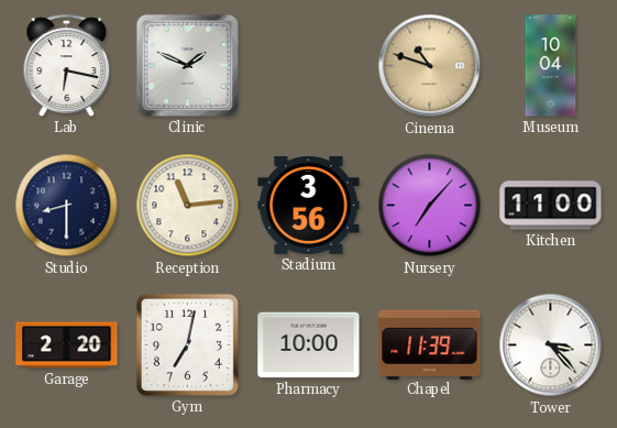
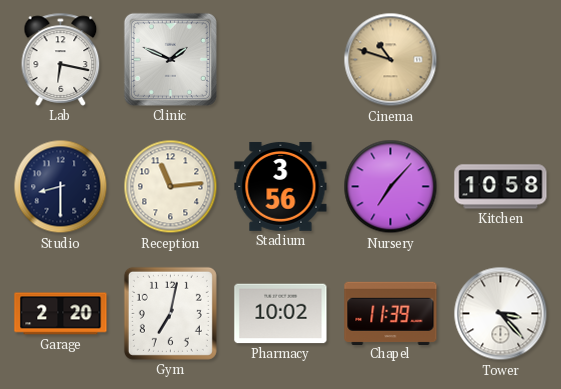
Museum: 10:04 -> none (551, 66)
Kitchen: 11:00 -> 10:58 (501, 187)
Pharmacy: 10:00 -> 10:02 (281, 314)
